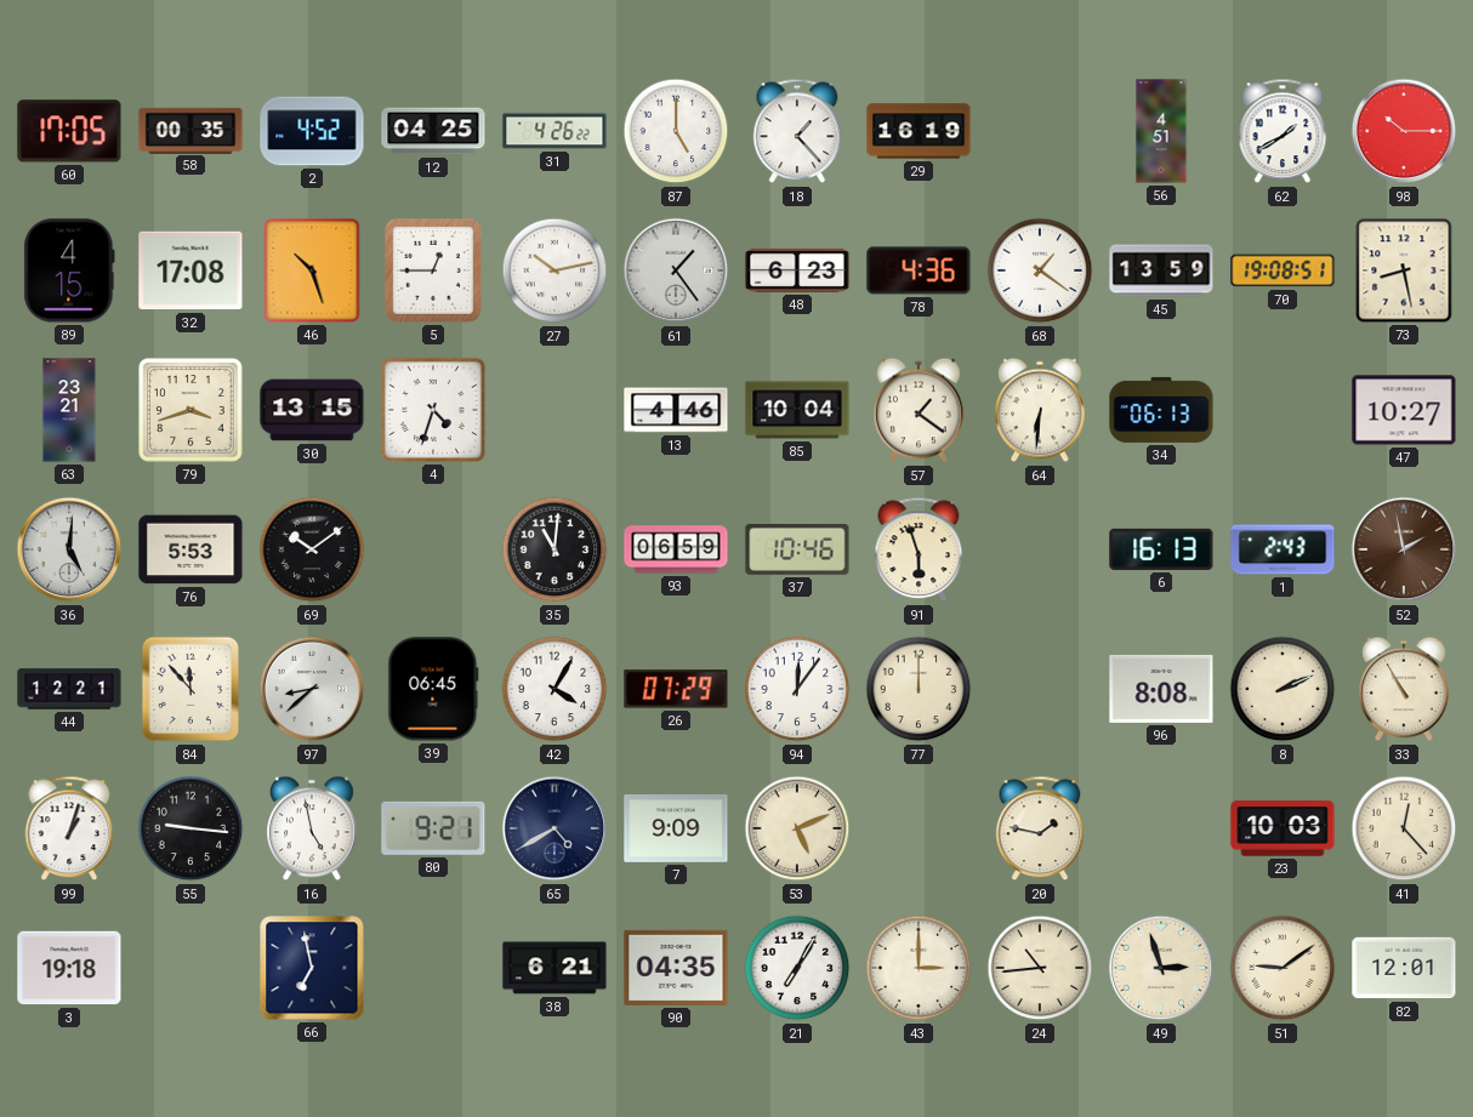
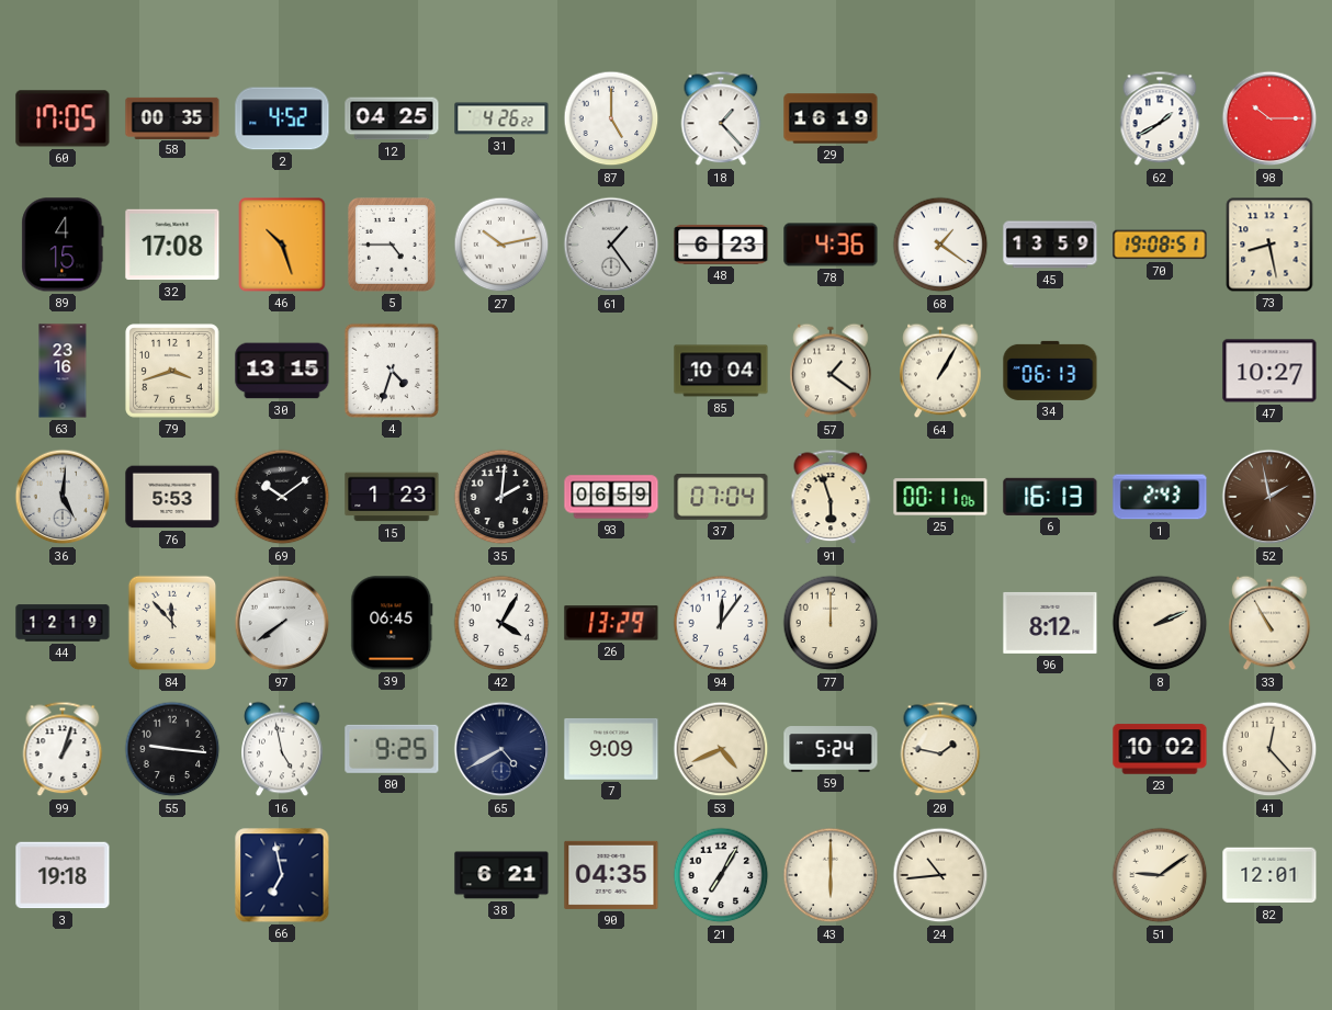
56: 4:51 -> none (1161, 131)
5: 12:45 -> 4:45 (392, 245)
63: 23:21 -> 23:16 (63, 371)
13: 4:46 -> none (676, 410)
64: 6:31 -> 1:05 (940, 371)
15: none -> 1:23 (392, 497)
35: 11:01 -> 2:01 (501, 497)
37: 10:46 -> 07:04 (721, 498)
25: none -> 00:11 (940, 497)
44: 12:21 -> 12:19 (63, 623)
97: 8:38 -> 7:39 (282, 623)
26: 07:29 -> 13:29 (611, 623)
96: 8:08 -> 8:12 (1050, 623)
80: 9:21 -> 9:25 (392, 749)
53: 5:11 -> 4:41 (721, 749)
59: none -> 5:24 (831, 749)
23: 10:03 -> 10:02 (1160, 749)
43: 3:00 -> 6:00 (831, 875)
49: 2:57 -> none (1161, 968)
